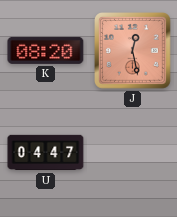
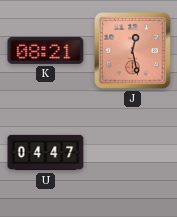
K: 08:20 -> 08:21 (46, 50)
